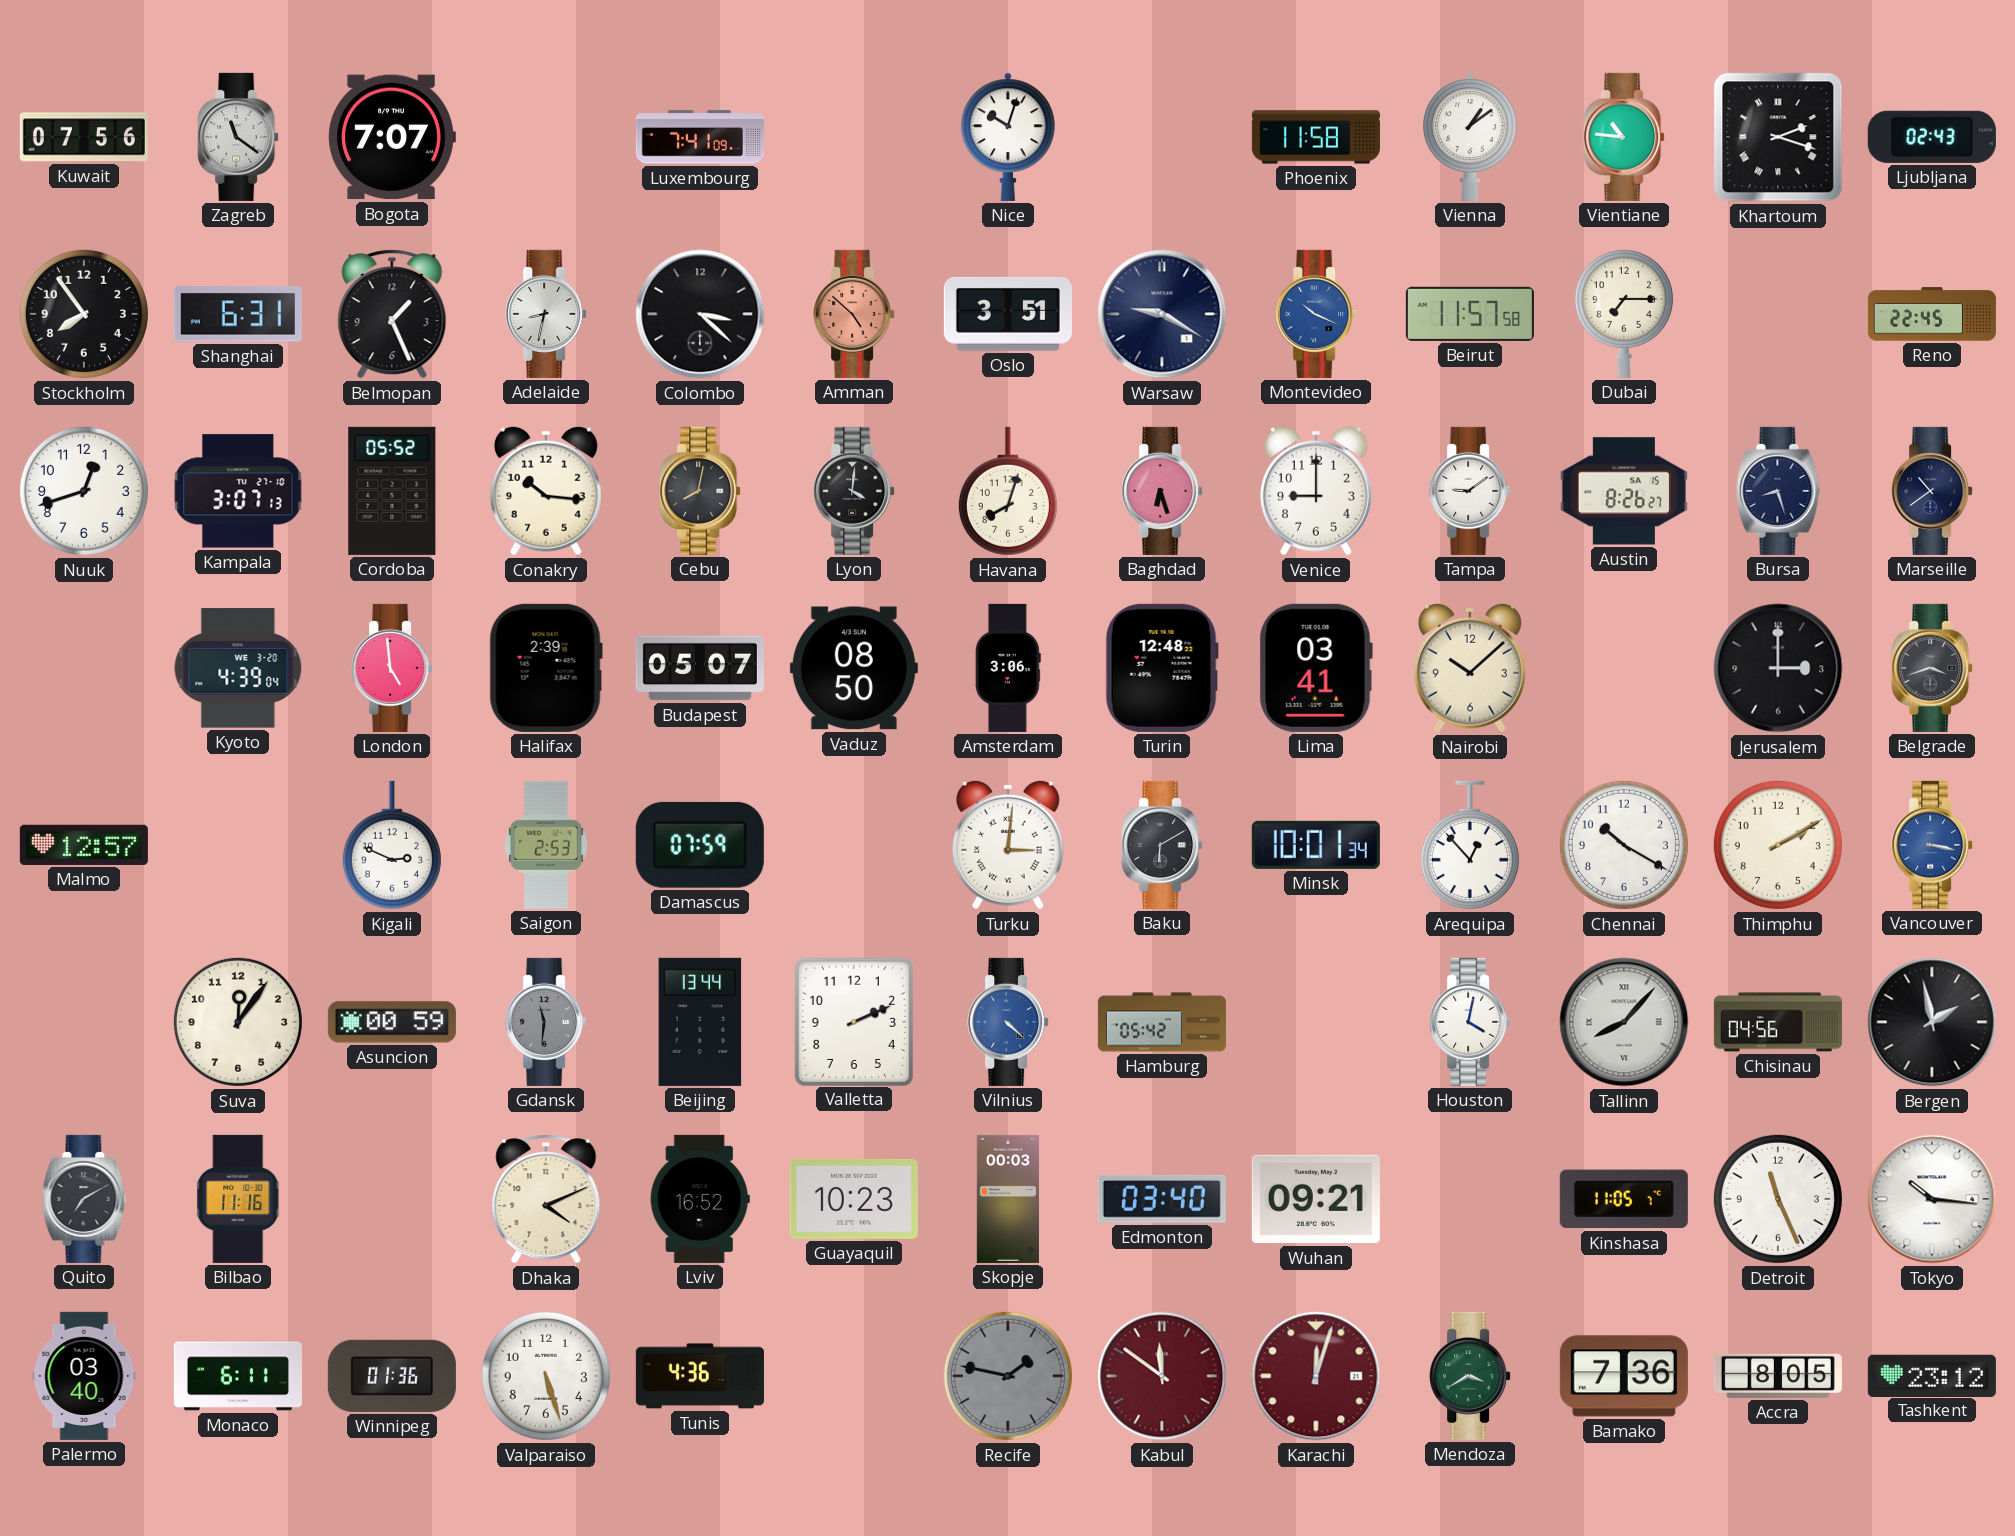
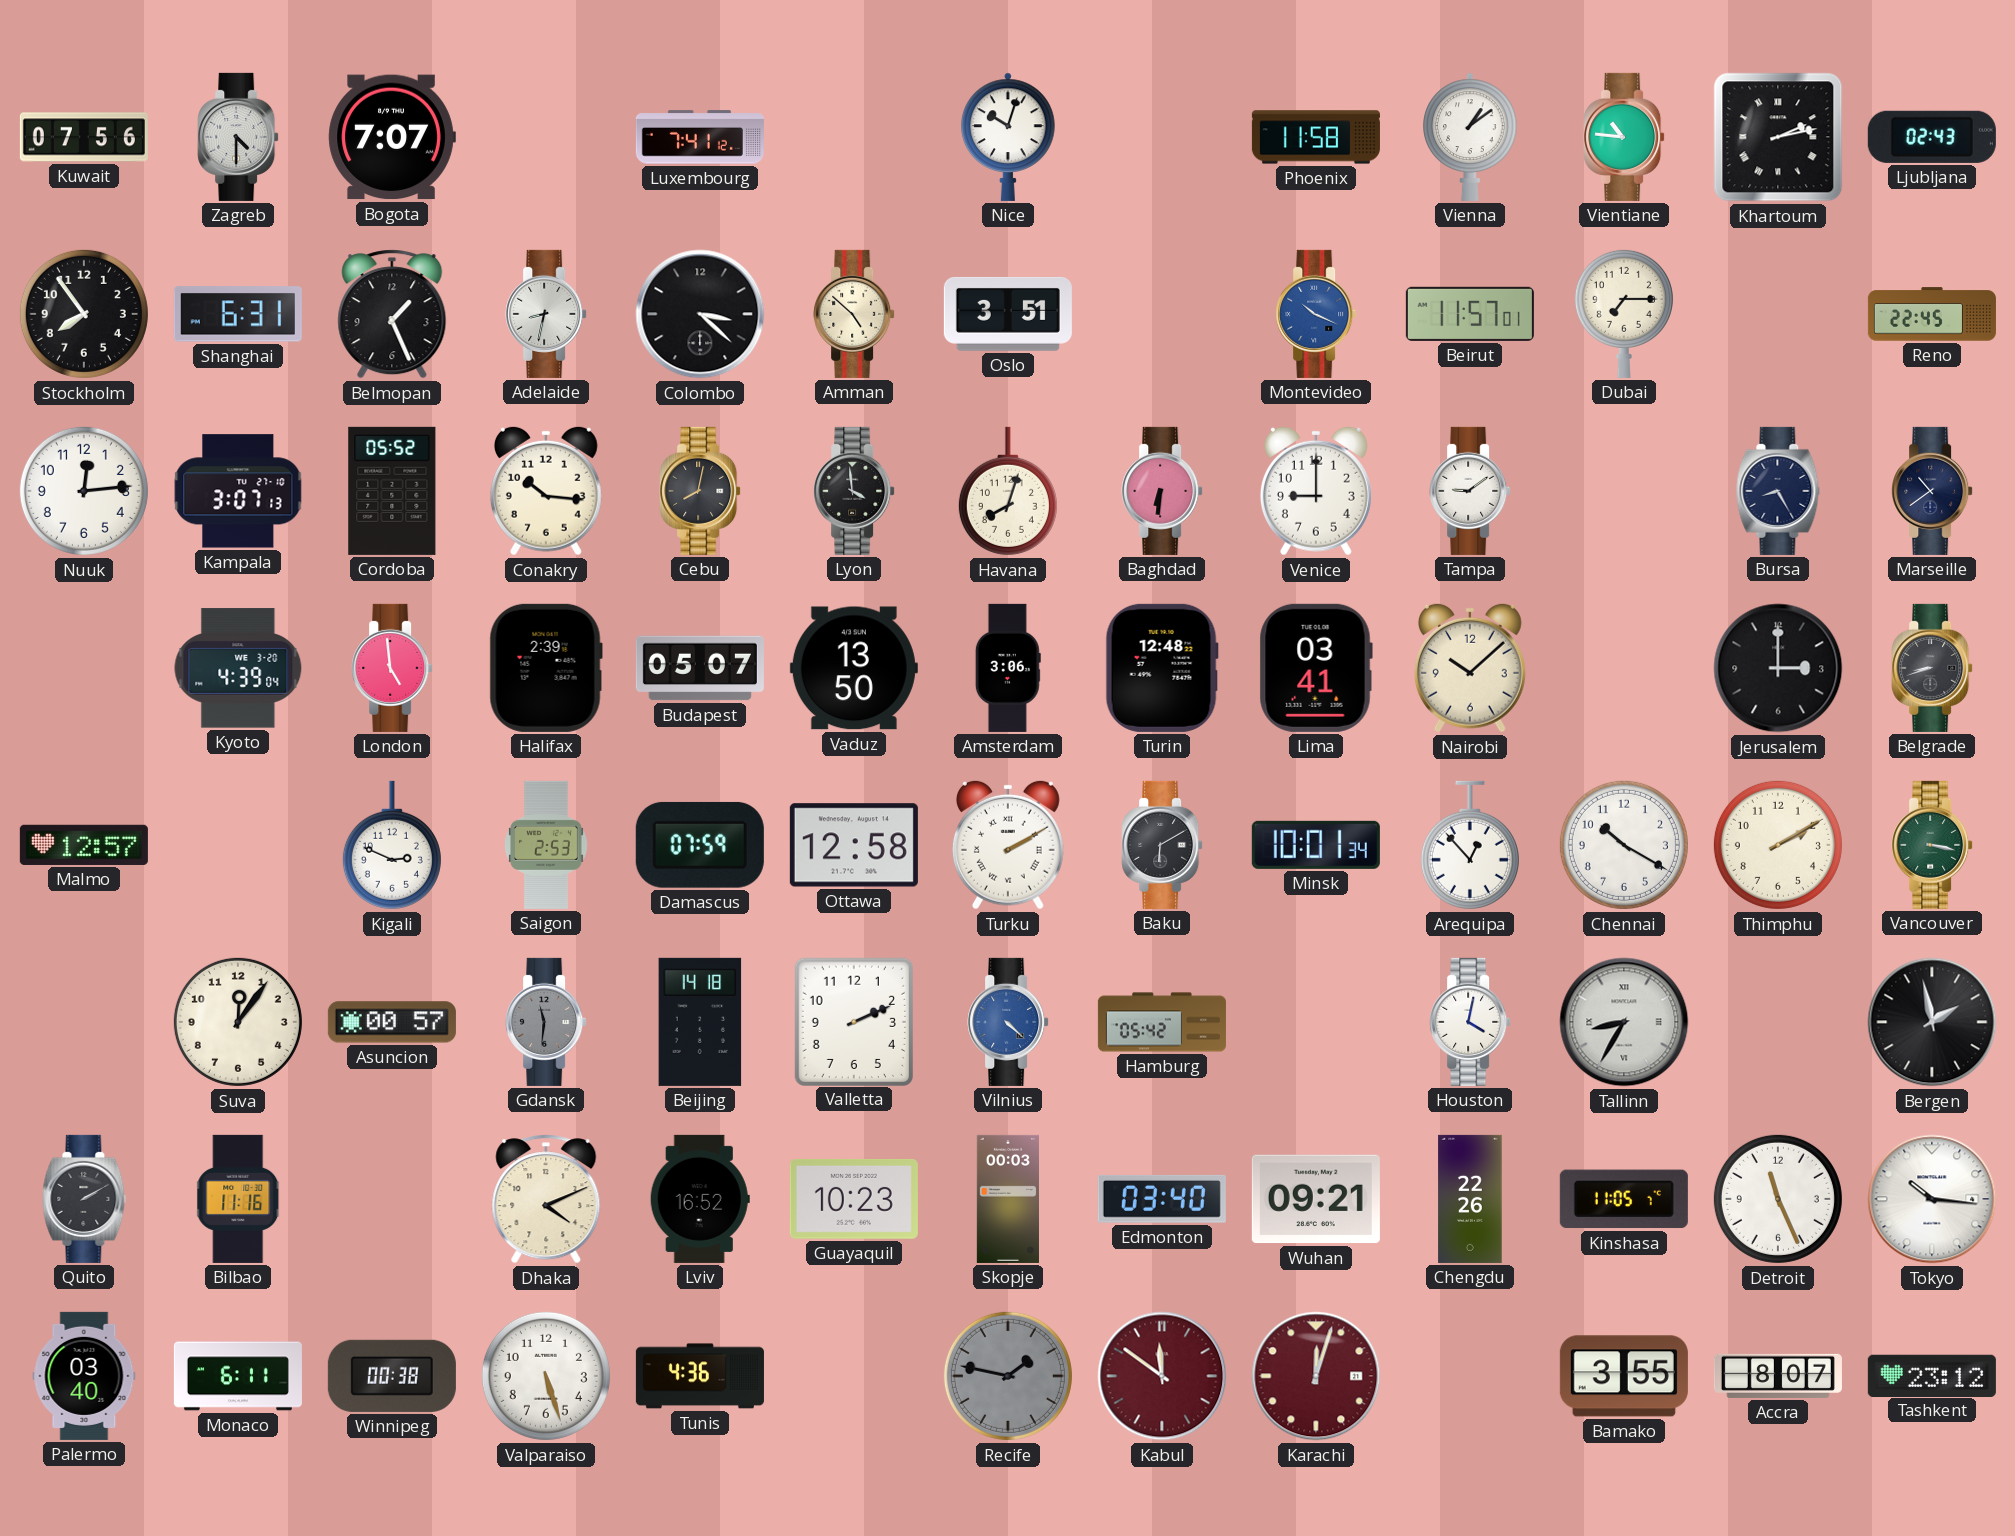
Zagreb: 11:21 -> 4:30 (238, 137)
Luxembourg: 7:41:09 -> 7:41:12 (700, 137)
Khartoum: 2:18 -> 2:13 (1778, 137)
Amman dial: salmon -> cream (854, 314)
Warsaw: 9:20 -> none (1162, 314)
Beirut: 11:57:58 -> 11:57:01 (1470, 314)
Nuuk: 12:42 -> 12:14 (84, 491)
Lyon: 4:01 -> 3:59 (854, 491)
Baghdad: 6:27 -> 6:31 (1162, 491)
Austin: 8:26 -> none (1624, 491)
Bursa: 8:27 -> 8:25 (1778, 491)
Vaduz: 08:50 -> 13:50 (854, 668)
Belgrade: 3:42 -> 8:42 (1932, 668)
Ottawa: none -> 12:58 (854, 845)
Turku: 3:01 -> 2:10 (1008, 845)
Vancouver dial: blue -> green (1932, 845)
Asuncion: 00:59 -> 00:57 (392, 1022)
Beijing: 13:44 -> 14:18 (700, 1022)
Tallinn: 8:07 -> 8:35 (1624, 1022)
Chisinau: 04:56 -> none (1778, 1022)
Quito: 7:10 -> 2:10 (84, 1199)
Chengdu: none -> 22:26 (1470, 1199)
Winnipeg: 01:36 -> 00:38 (392, 1376)
Mendoza: 3:40 -> none (1470, 1376)
Bamako: 7:36 -> 3:55 (1624, 1376)
Accra: 8:05 -> 8:07 (1778, 1376)
